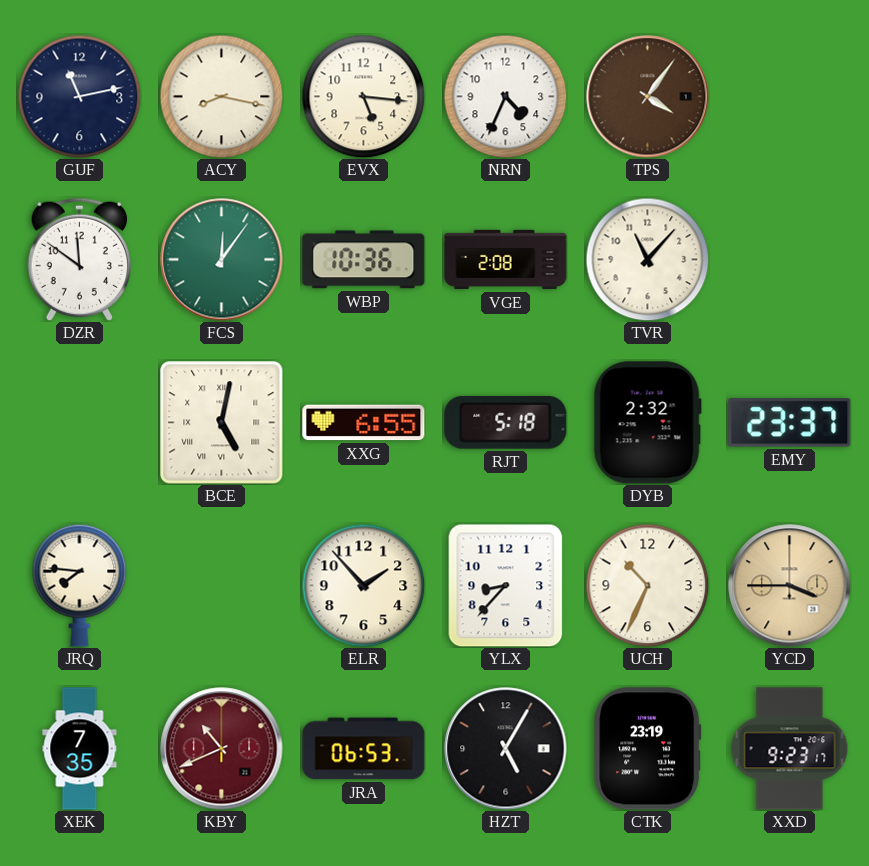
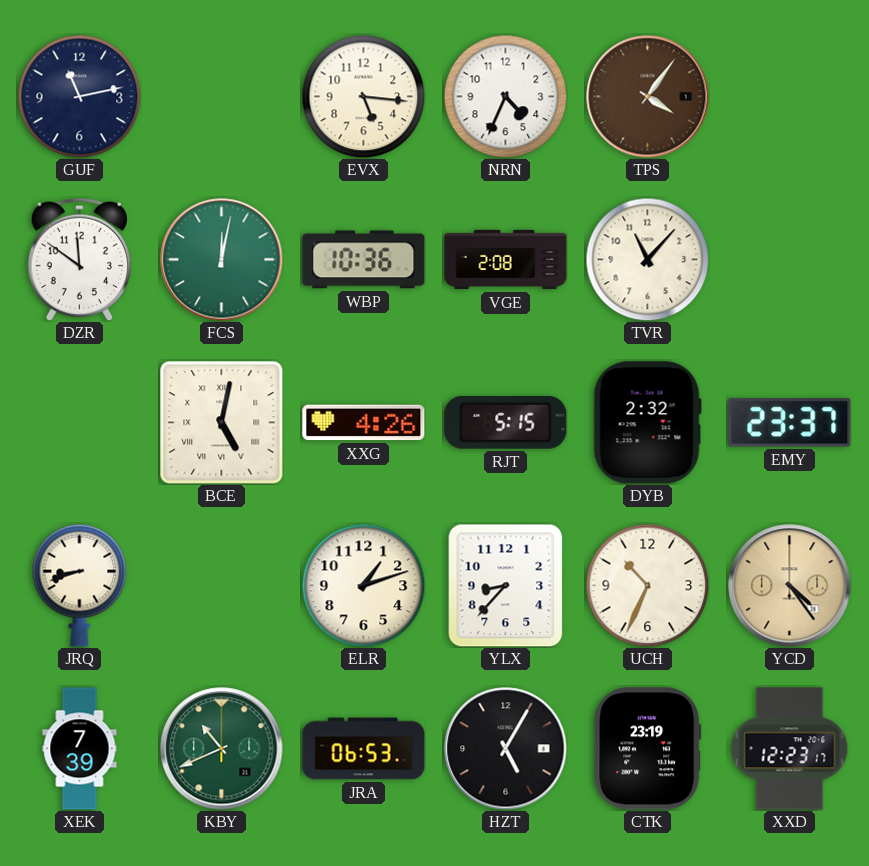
ACY: 8:17 -> none (221, 96)
FCS: 12:06 -> 12:02 (222, 260)
XXG: 6:55 -> 4:26 (364, 423)
RJT: 5:18 -> 5:15 (506, 422)
JRQ: 7:46 -> 8:42 (80, 585)
ELR: 1:53 -> 1:12 (363, 585)
YCD: 3:45 -> 4:24 (790, 586)
XEK: 7:35 -> 7:39 (80, 749)
KBY dial: burgundy -> green (222, 749)
XXD: 9:23 -> 12:23 (790, 749)
